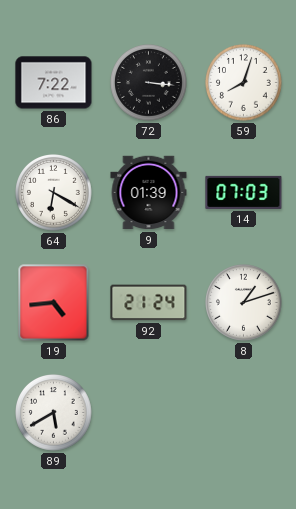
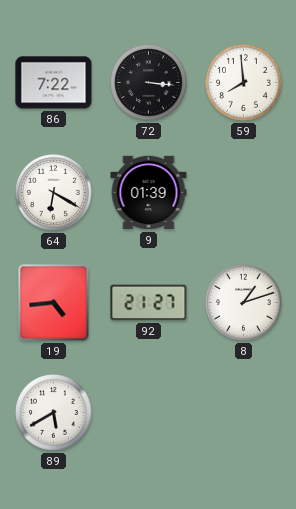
59: 8:03 -> 7:59 (244, 83)
14: 07:03 -> none (244, 192)
92: 21:24 -> 21:27 (149, 303)
